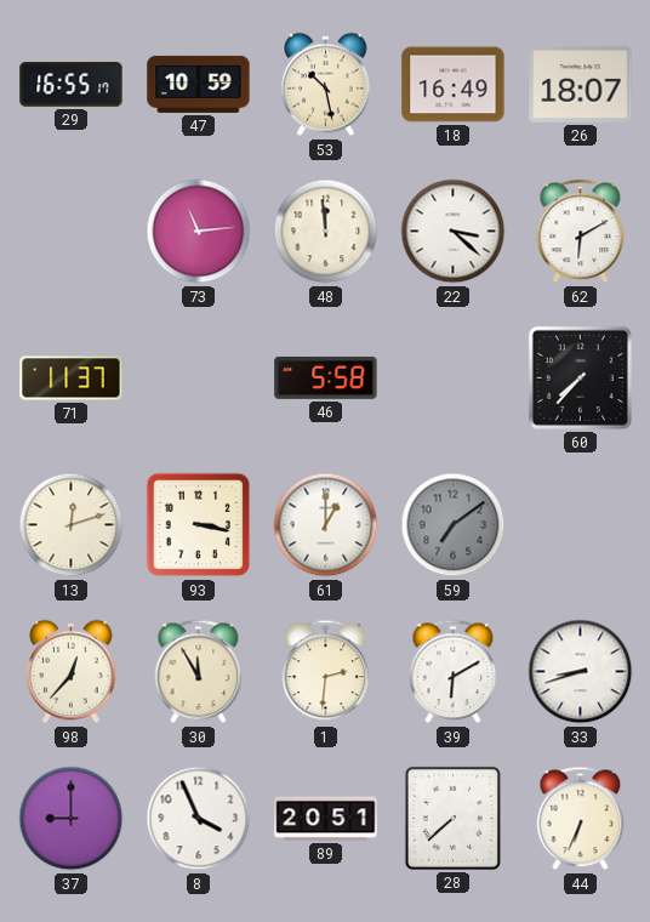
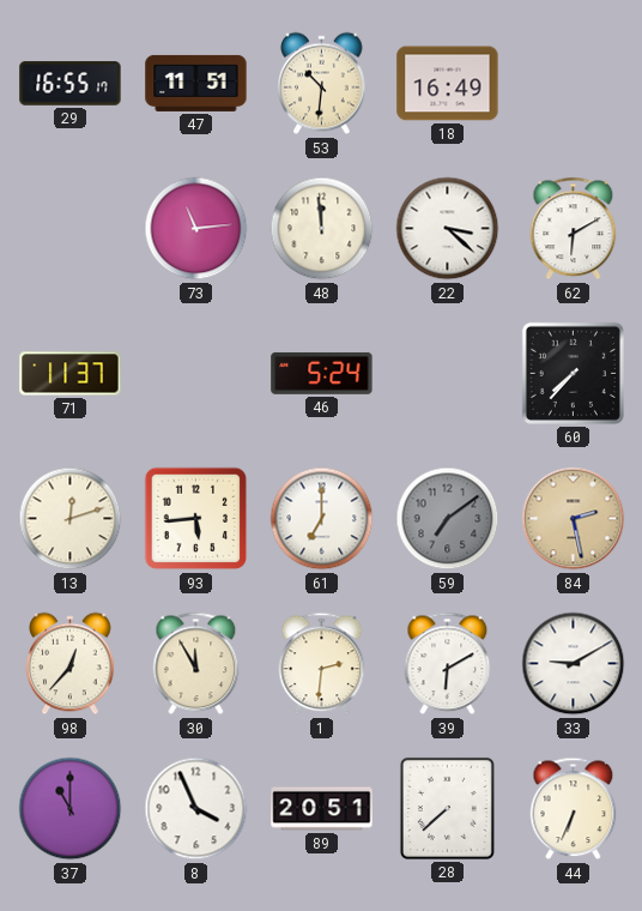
47: 10:59 -> 11:51 (196, 83)
53: 10:28 -> 10:31 (322, 84)
26: 18:07 -> none (581, 85)
46: 5:58 -> 5:24 (322, 373)
93: 3:17 -> 5:44 (196, 519)
61: 1:00 -> 7:00 (322, 519)
84: none -> 2:28 (574, 519)
33: 8:42 -> 9:10 (574, 664)
37: 9:00 -> 11:00 (71, 809)
